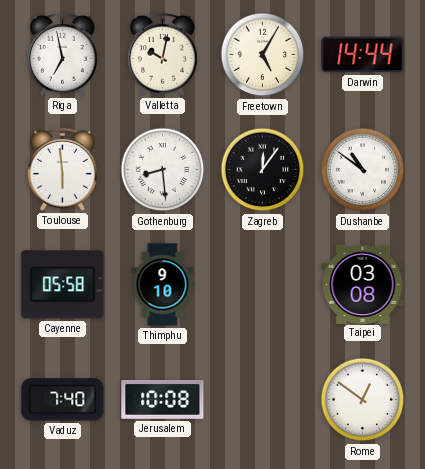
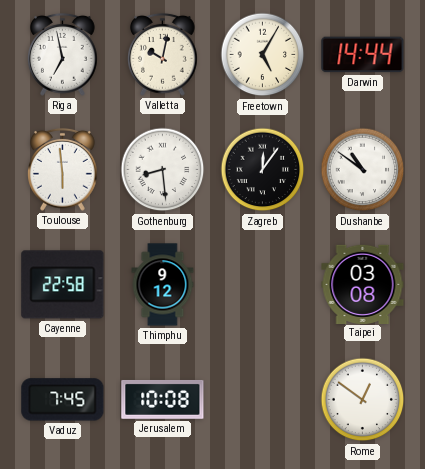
Cayenne: 05:58 -> 22:58 (63, 285)
Thimphu: 9:10 -> 9:12 (163, 285)
Vaduz: 7:40 -> 7:45 (63, 400)
